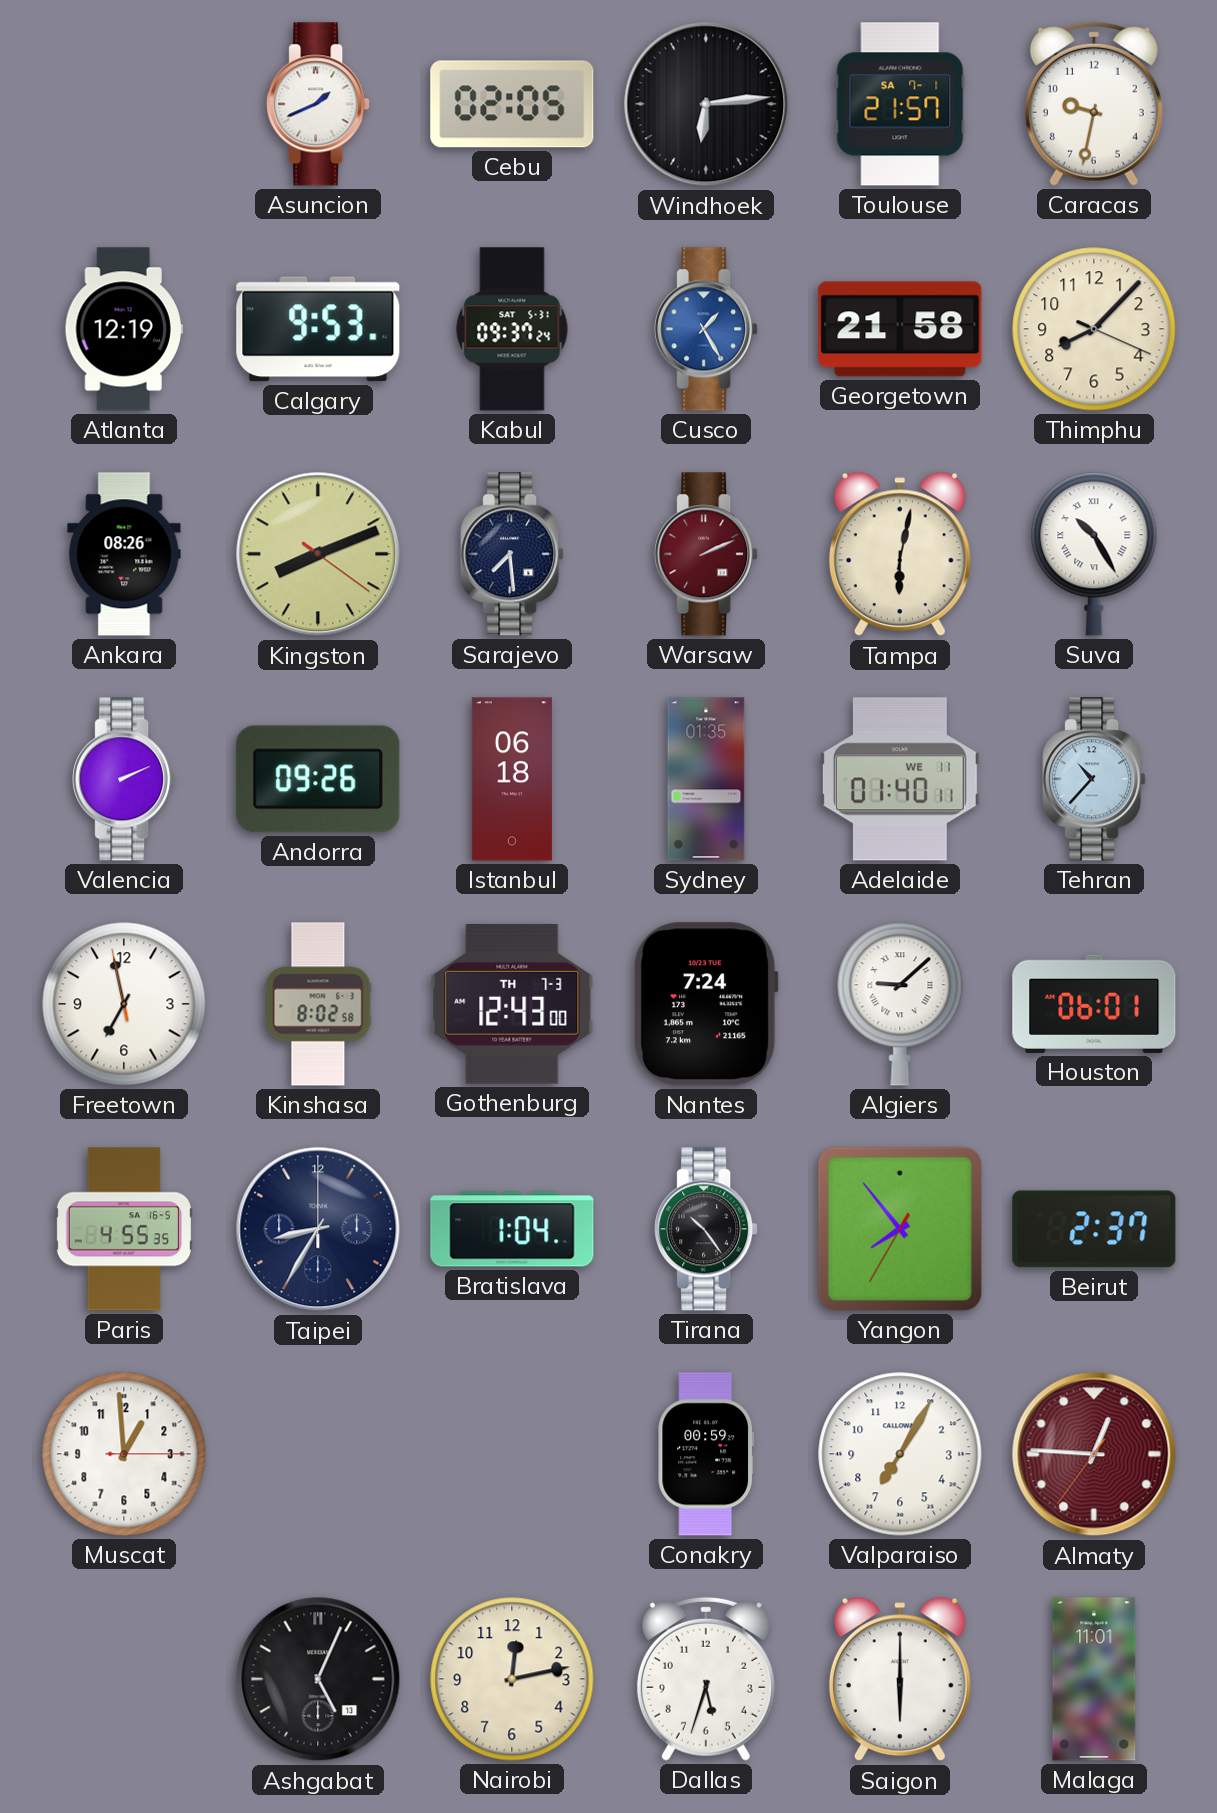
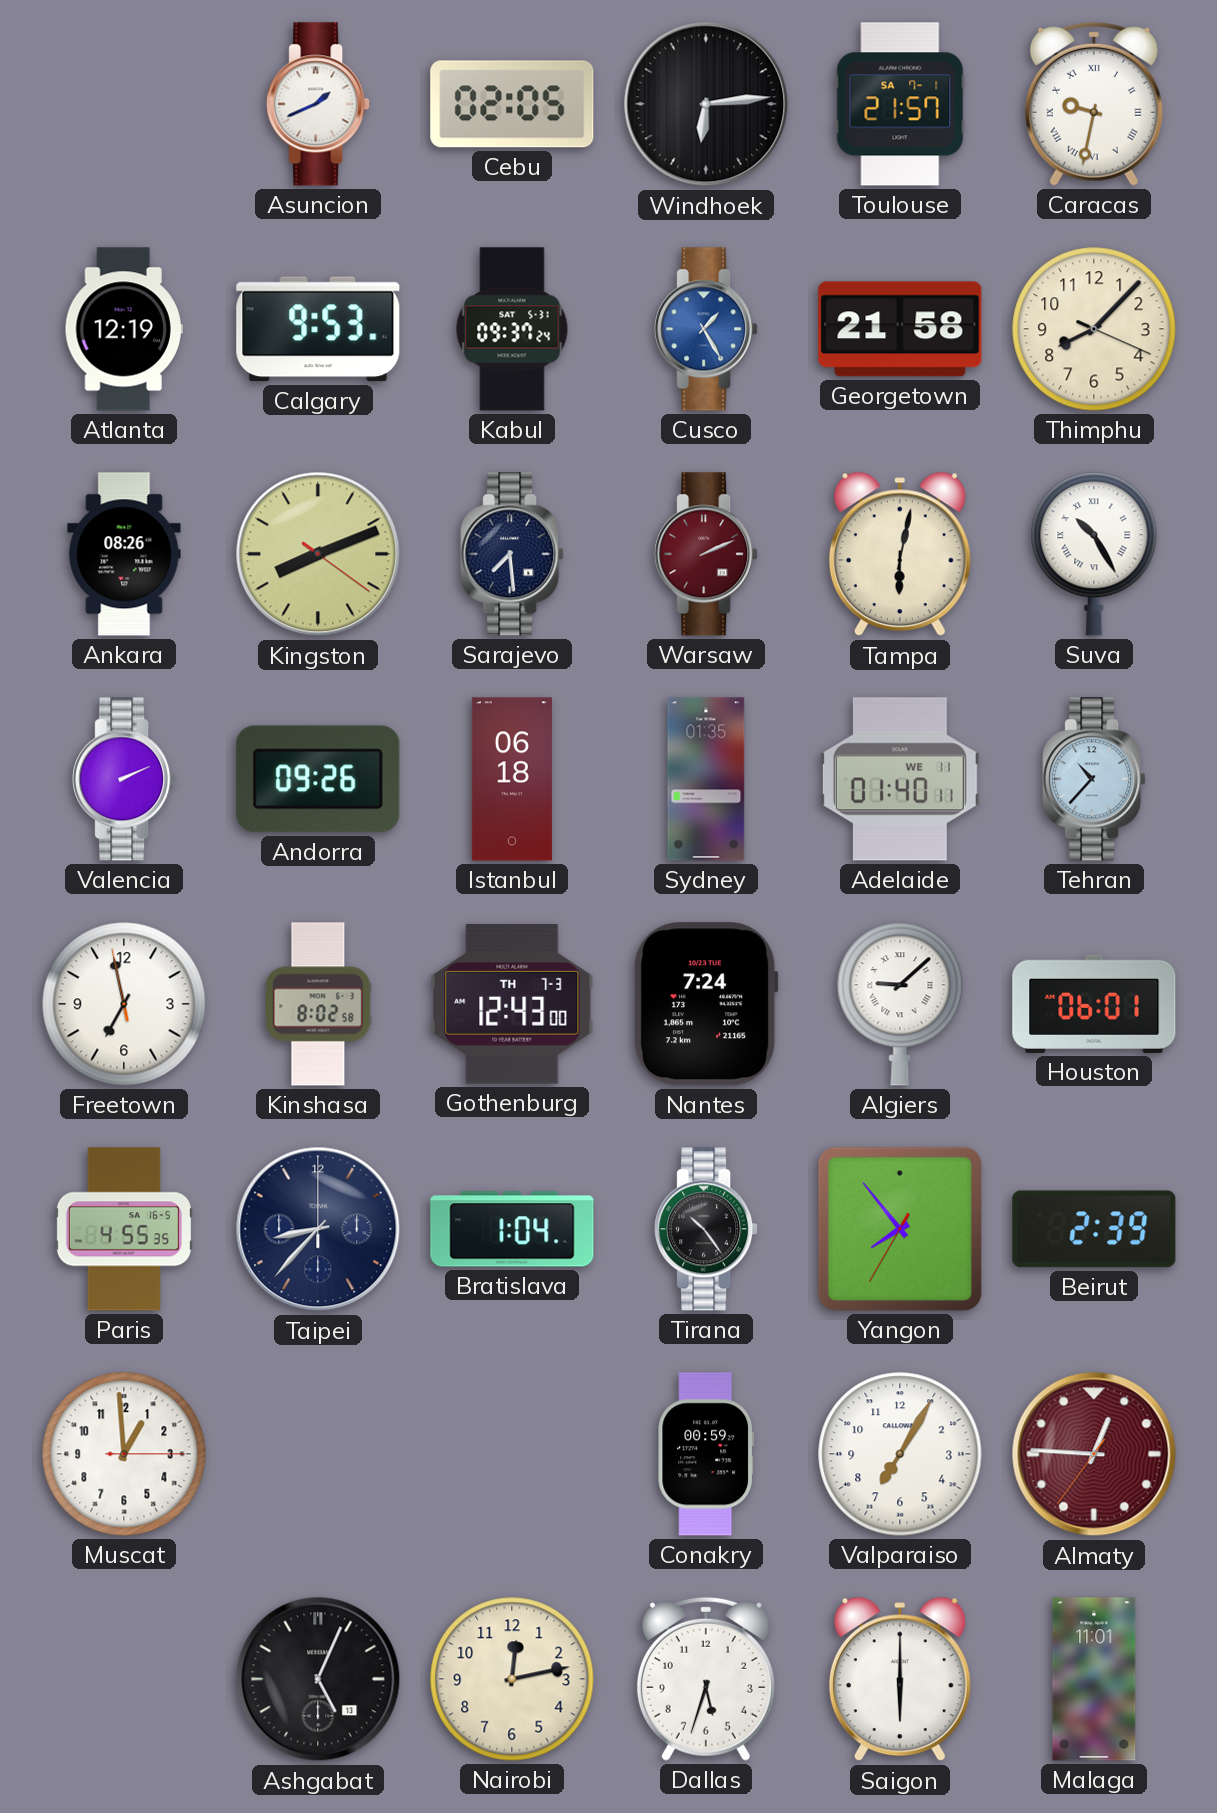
Caracas numerals: Arabic -> Roman (1094, 104)
Taipei: 8:35 -> 8:37 (318, 1229)
Beirut: 2:37 -> 2:39 (1094, 1229)
